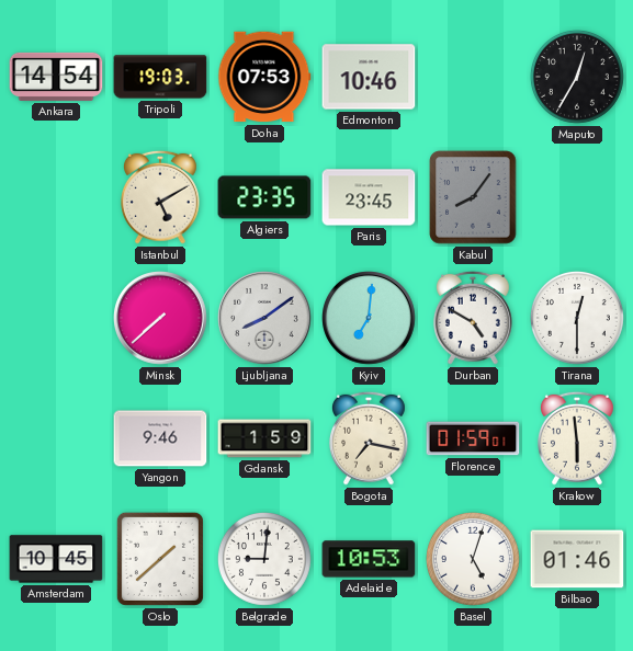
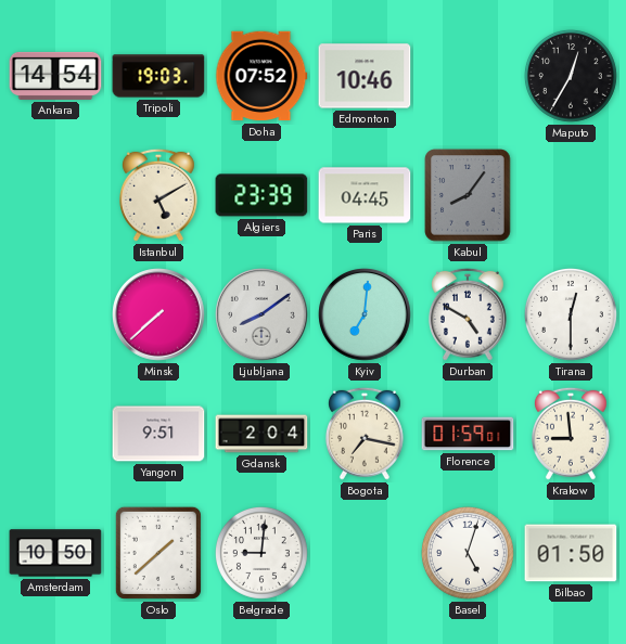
Doha: 07:53 -> 07:52 (261, 76)
Algiers: 23:35 -> 23:39 (261, 195)
Paris: 23:45 -> 04:45 (365, 195)
Yangon: 9:46 -> 9:51 (158, 434)
Gdansk: 1:59 -> 2:04 (261, 434)
Krakow: 5:59 -> 8:59 (571, 434)
Amsterdam: 10:45 -> 10:50 (55, 553)
Adelaide: 10:53 -> none (369, 559)
Bilbao: 01:46 -> 01:50 (571, 553)
